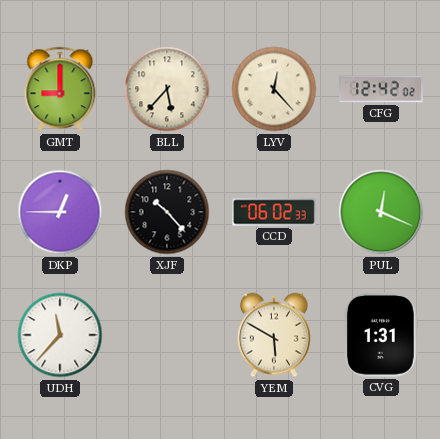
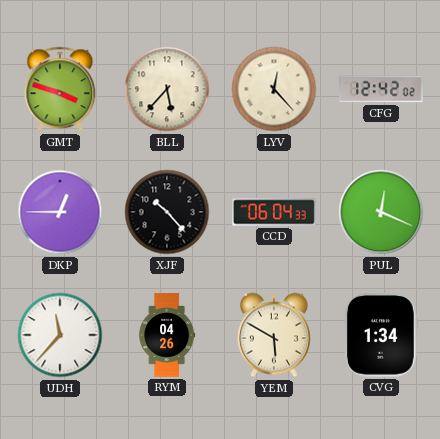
GMT: 9:00 -> 3:48 (60, 89)
CCD: 06:02 -> 06:04 (275, 212)
RYM: none -> 04:26 (167, 335)
CVG: 1:31 -> 1:34 (381, 336)
